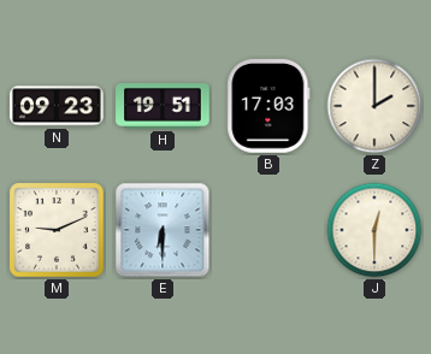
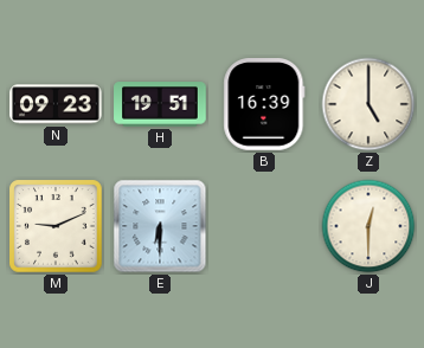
B: 17:03 -> 16:39 (264, 104)
Z: 2:00 -> 5:00 (368, 104)
